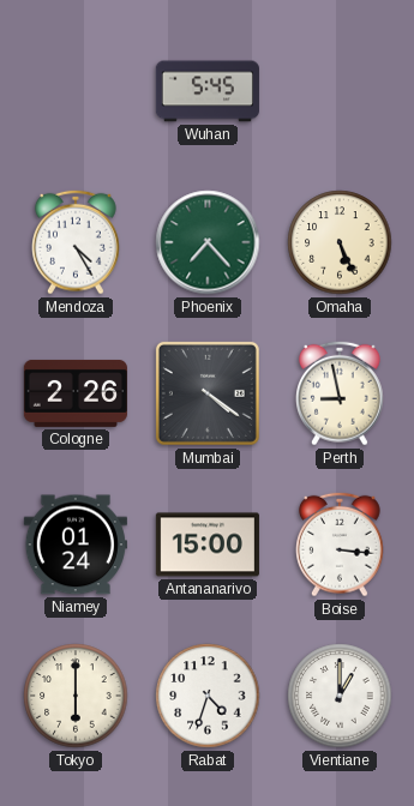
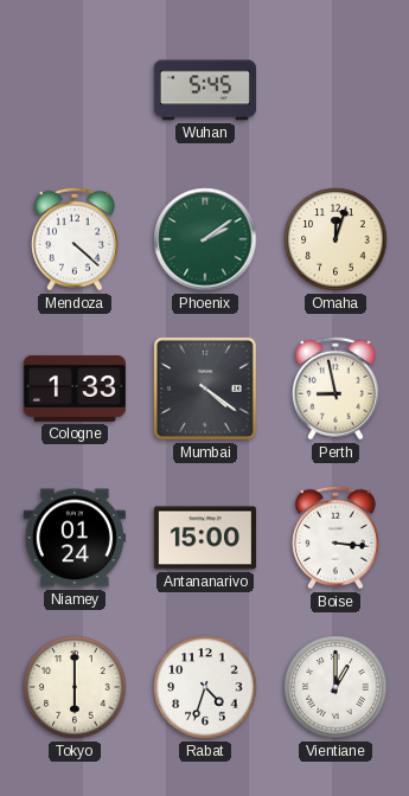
Mendoza: 4:25 -> 4:22 (76, 239)
Phoenix: 7:23 -> 2:09 (205, 239)
Omaha: 5:26 -> 12:03 (335, 239)
Cologne: 2:26 -> 1:33 (75, 389)
